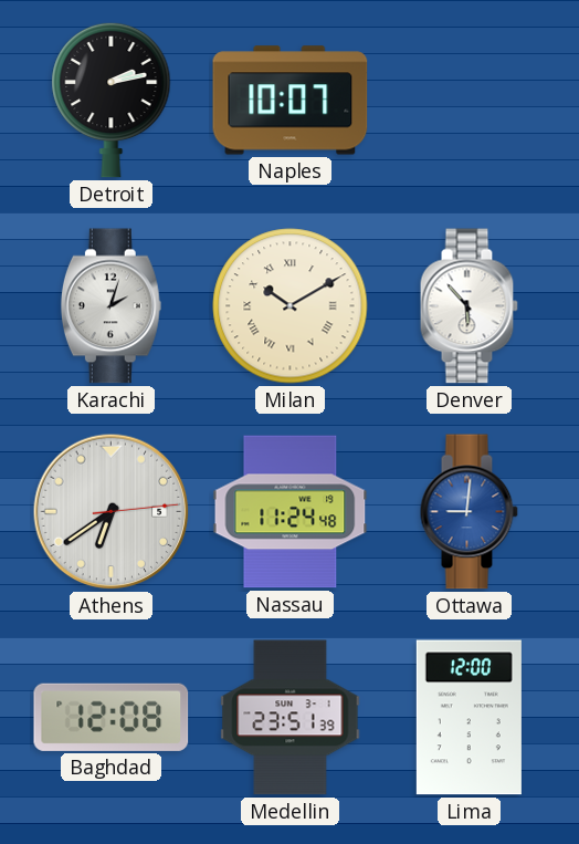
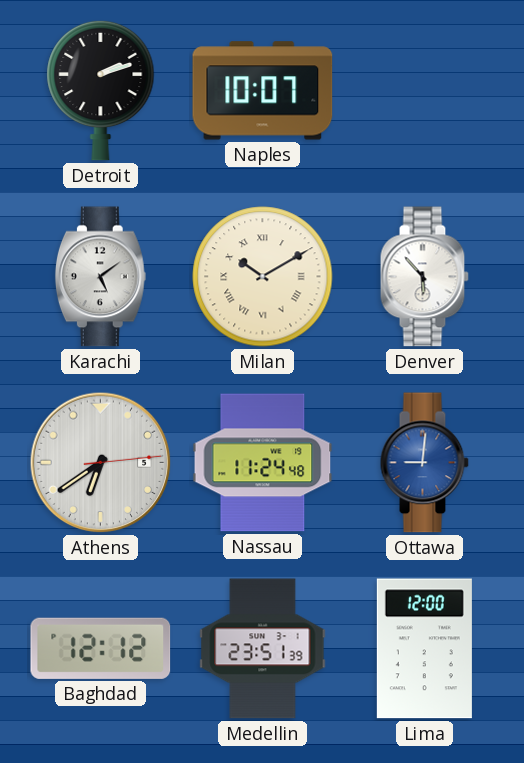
Detroit: 2:13 -> 2:12 (101, 90)
Karachi: 2:03 -> 5:09 (100, 277)
Baghdad: 12:08 -> 12:12 (101, 648)
